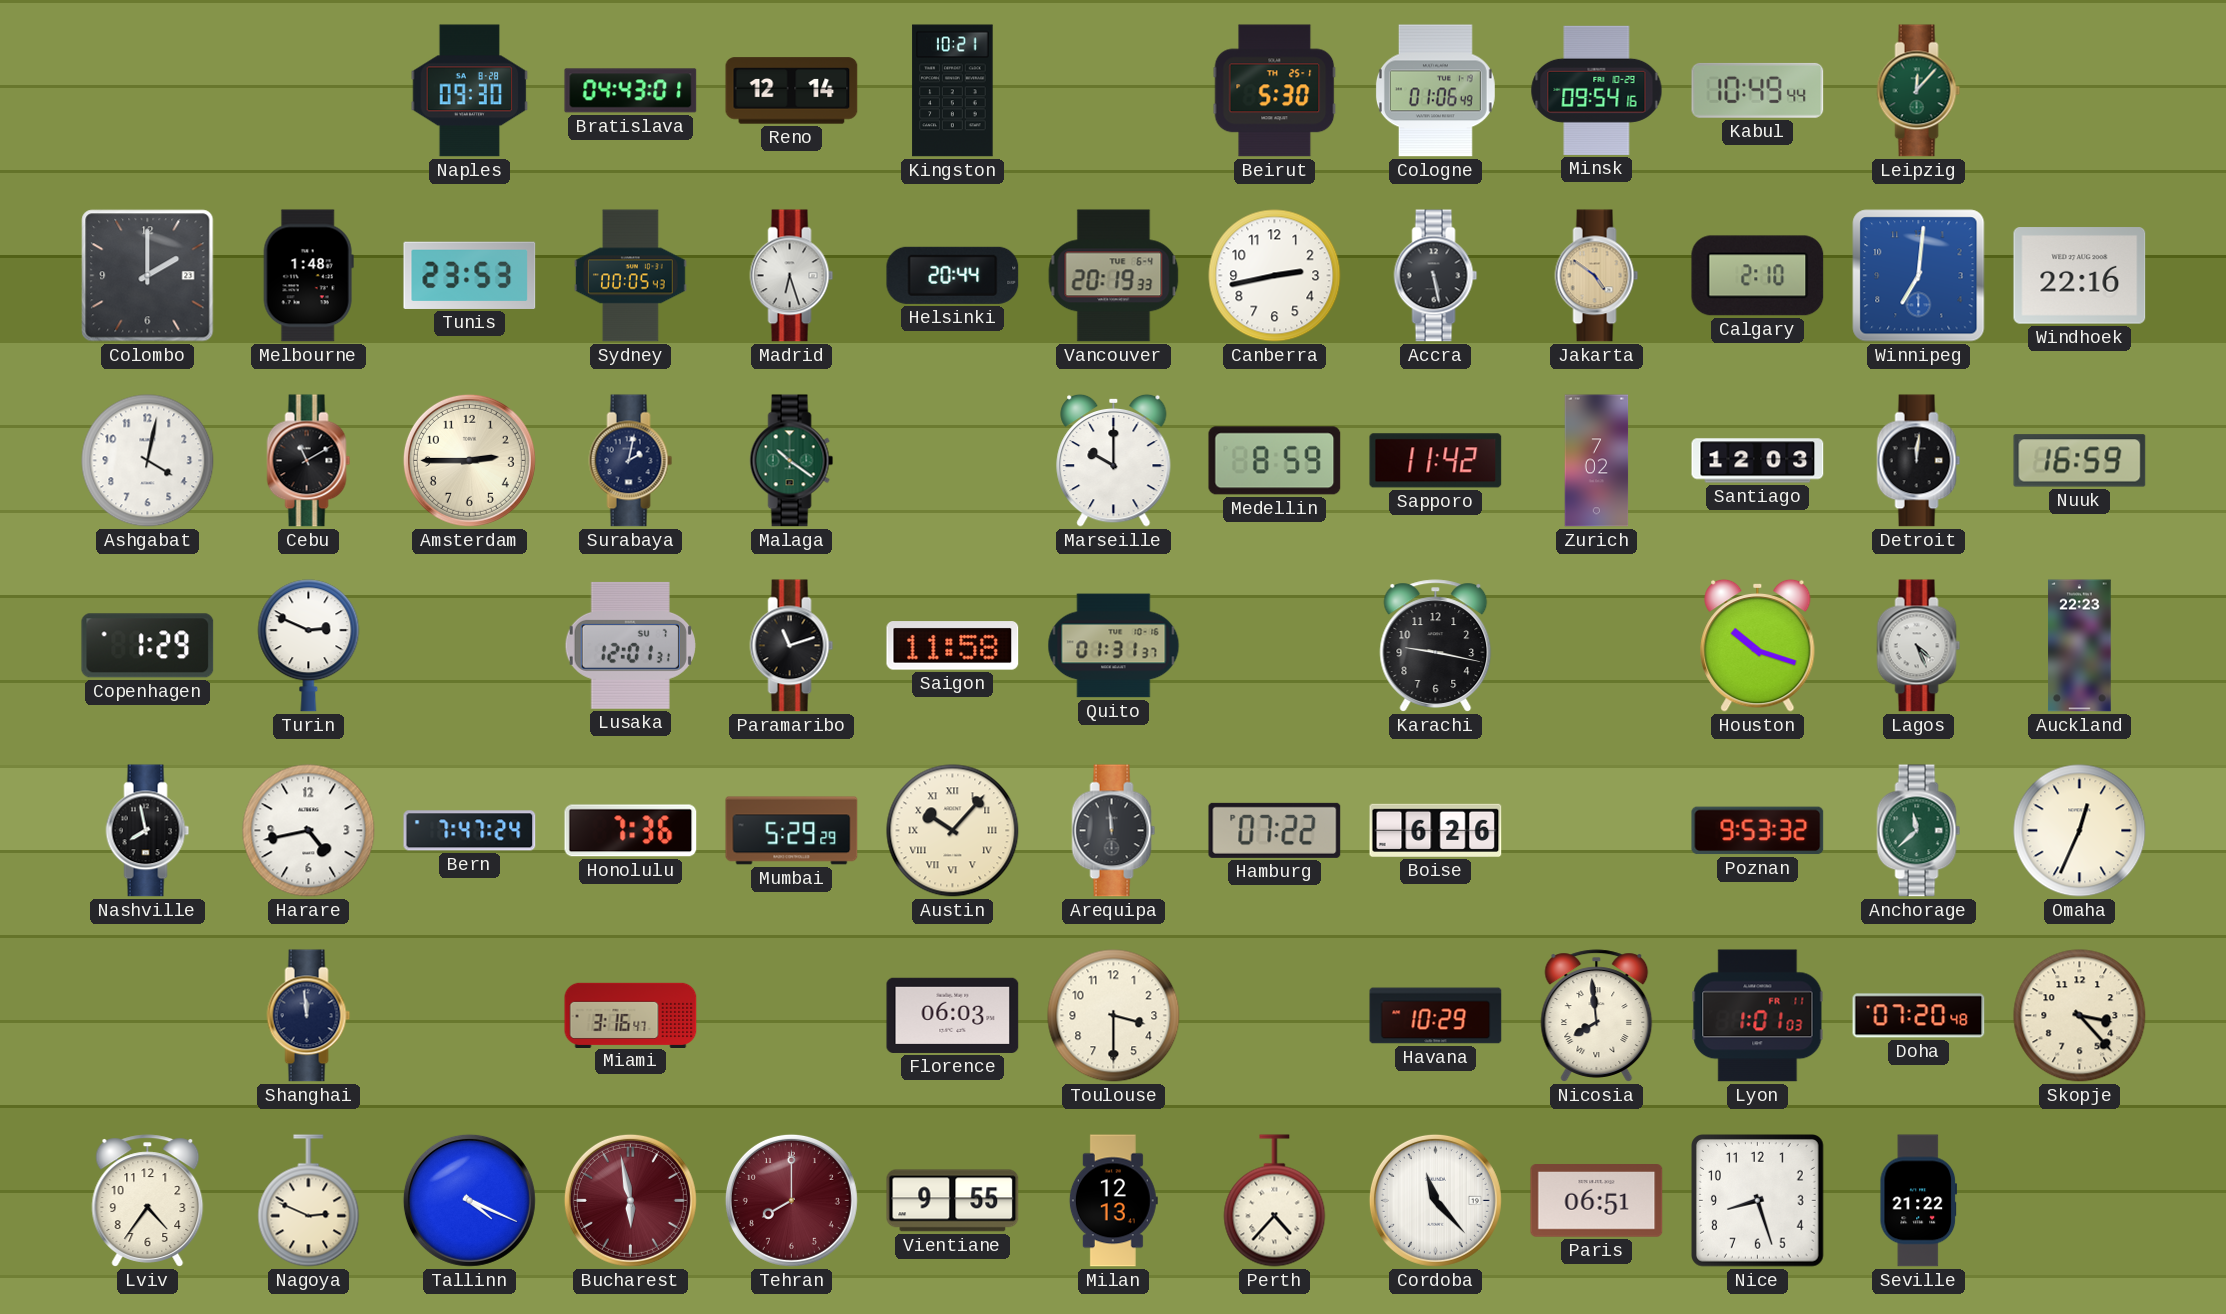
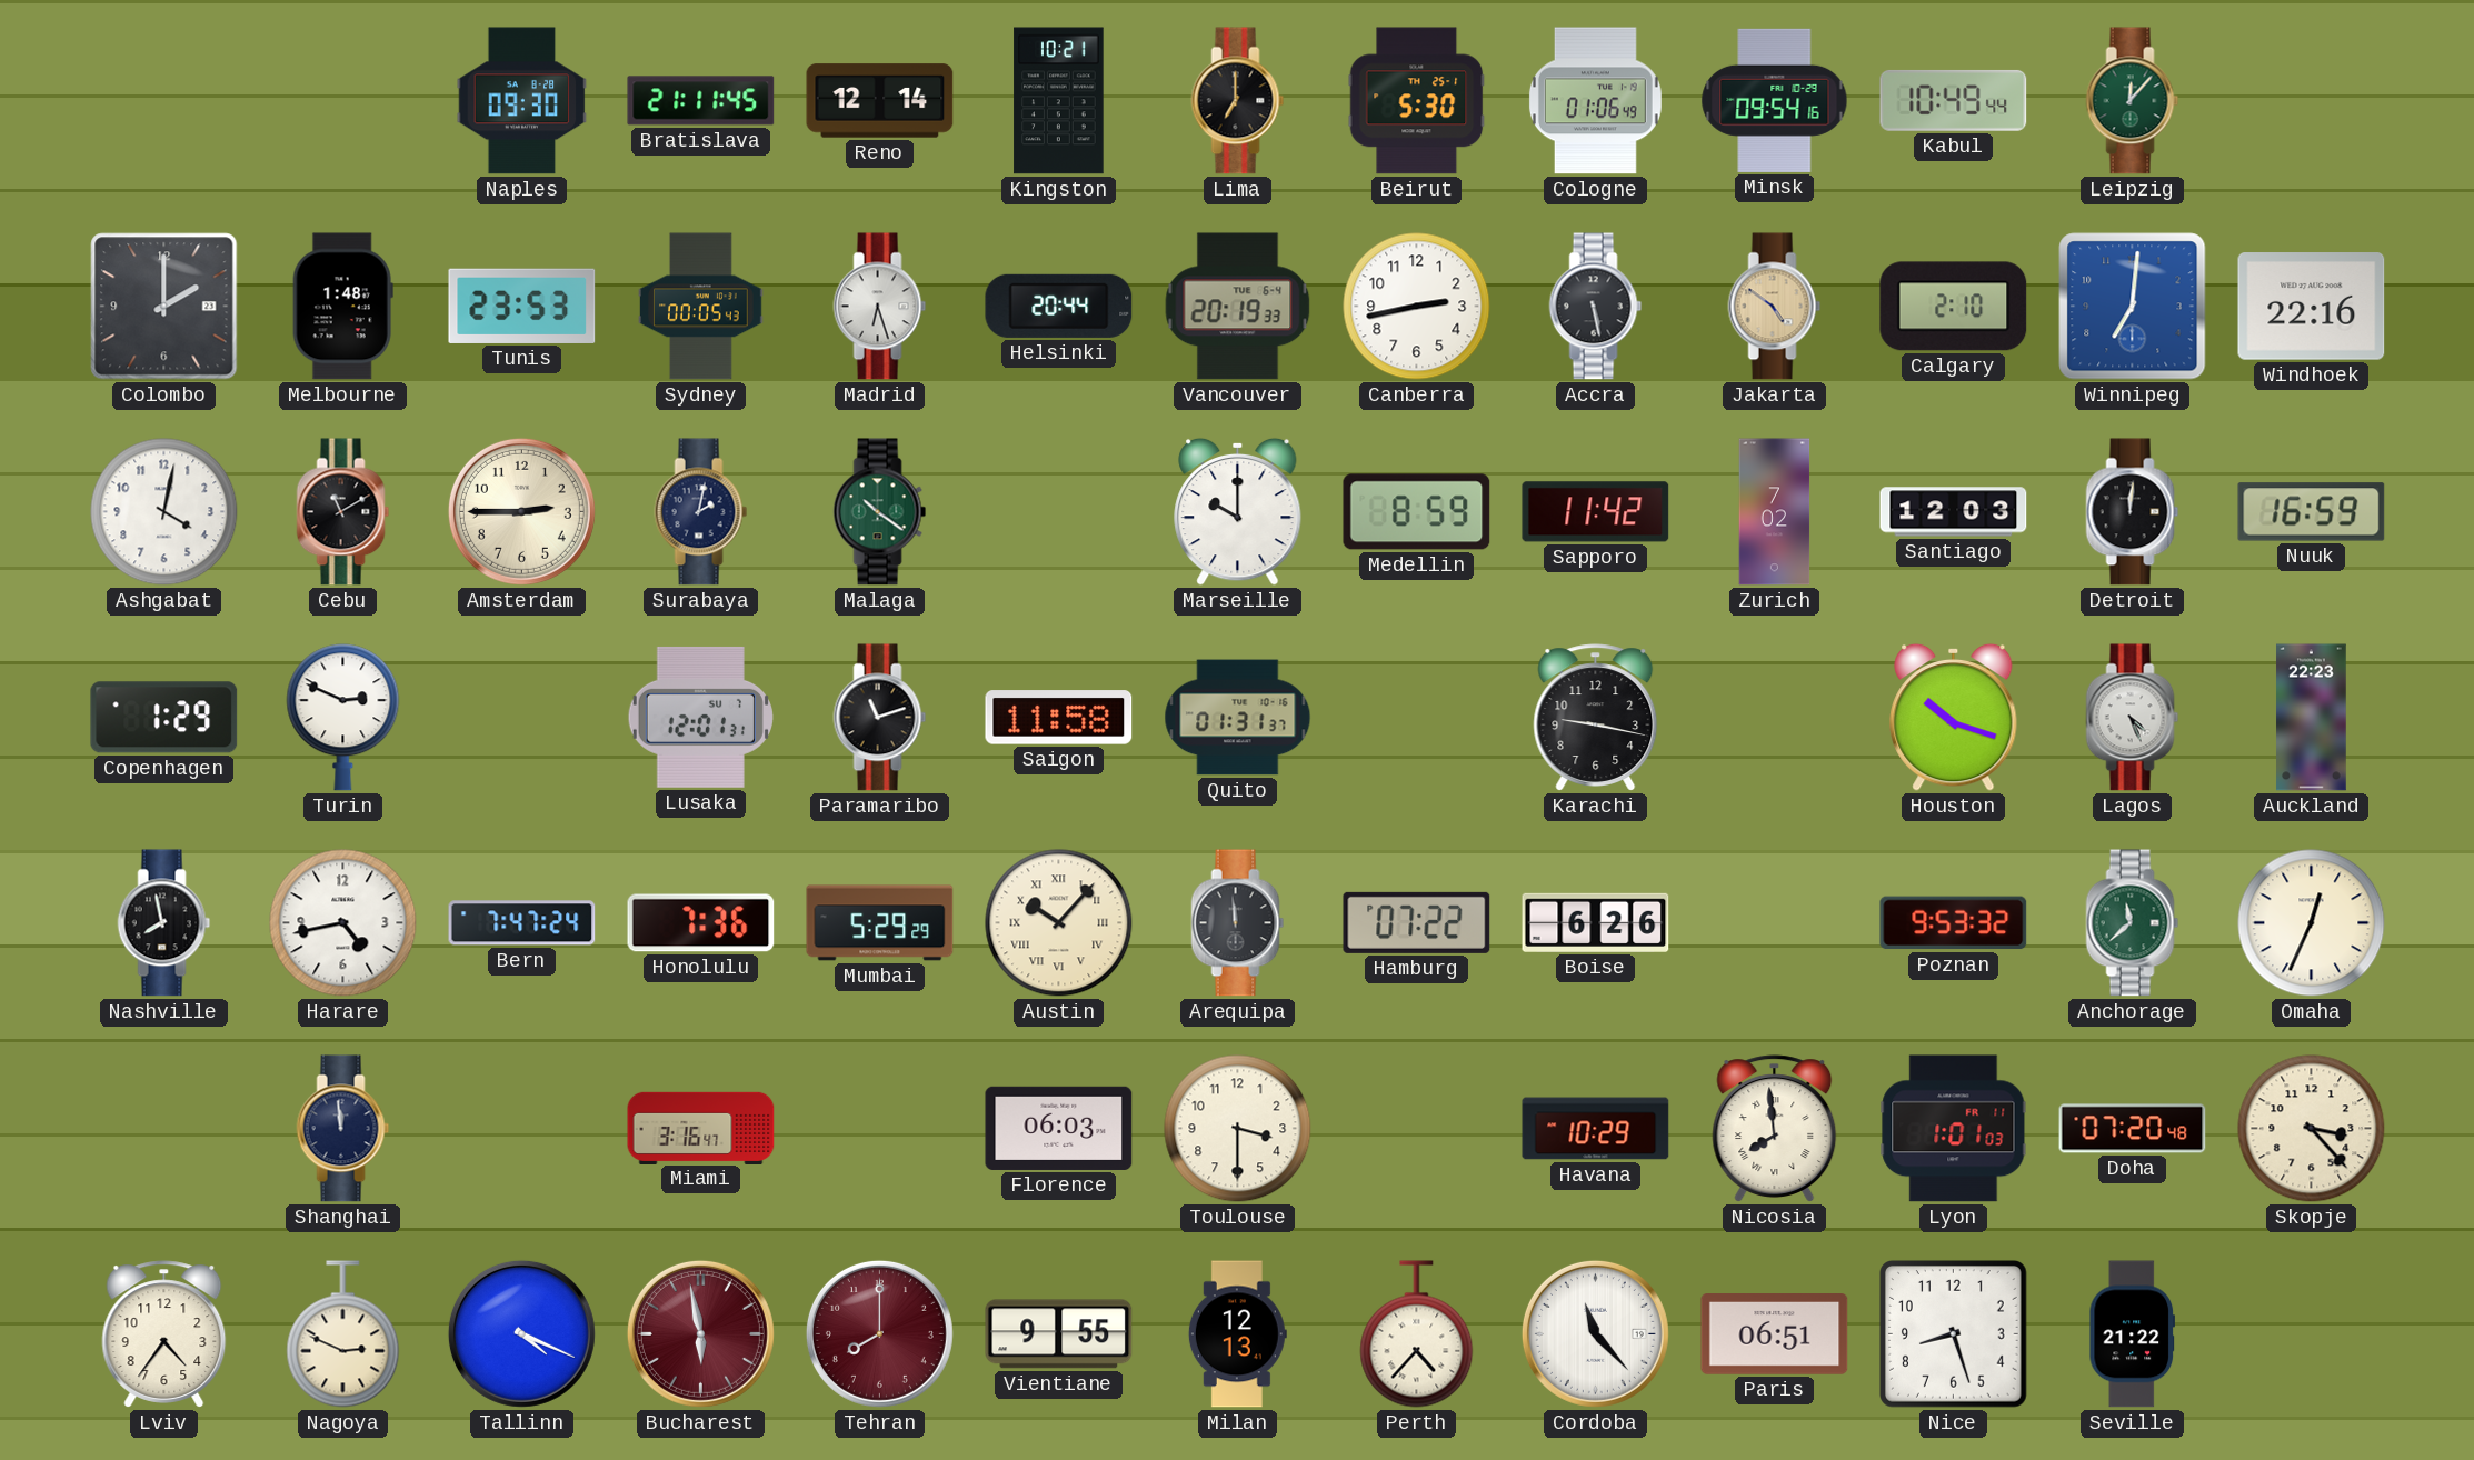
Bratislava: 04:43 -> 21:11 (701, 101)
Lima: none -> 7:00 (1238, 101)
